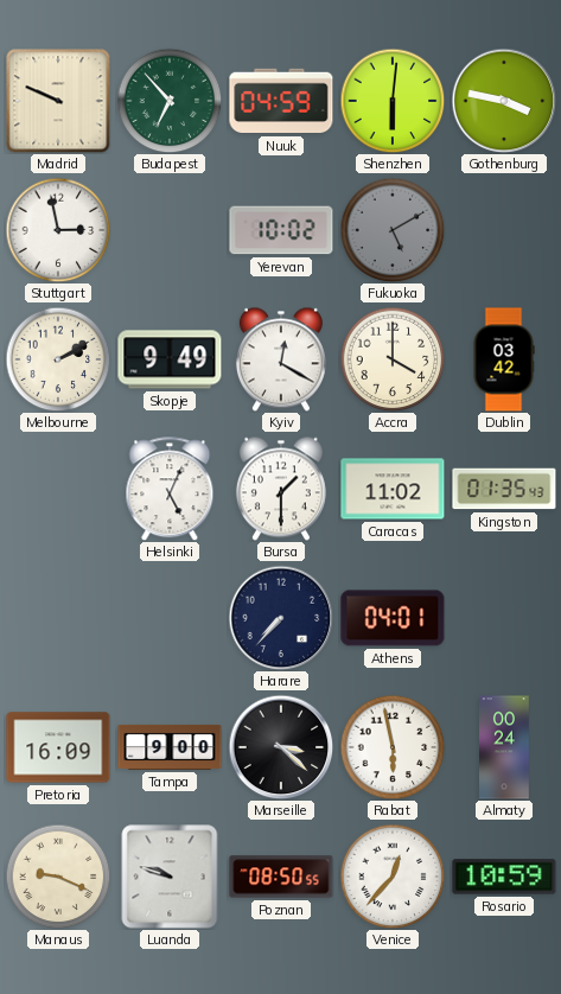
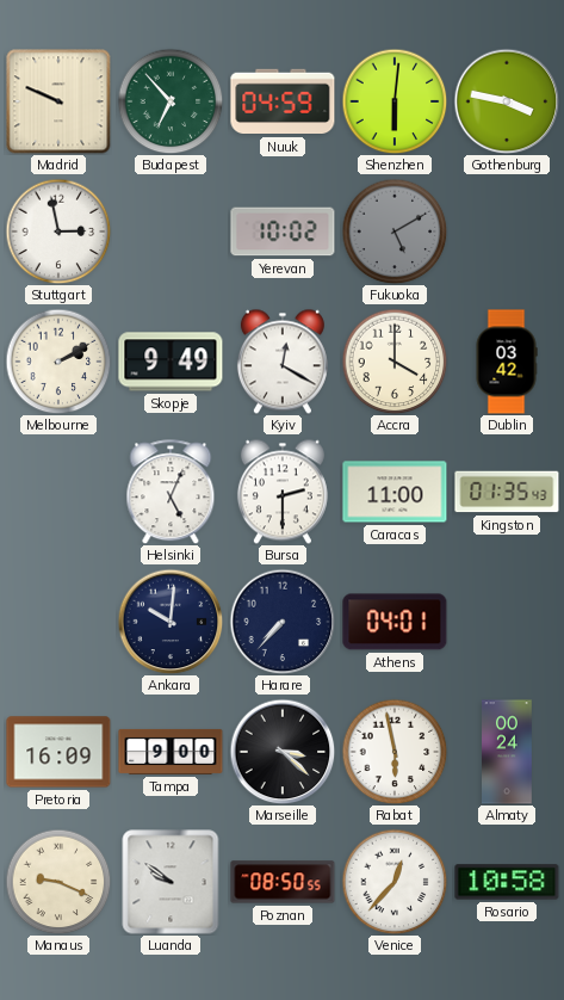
Bursa: 1:30 -> 2:30 (283, 492)
Caracas: 11:02 -> 11:00 (395, 492)
Ankara: none -> 10:01 (171, 622)
Luanda: 9:48 -> 9:51 (171, 882)
Rosario: 10:59 -> 10:58 (507, 882)
